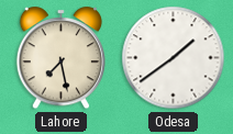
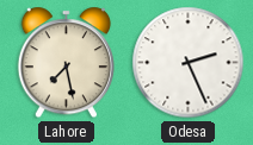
Odesa: 1:39 -> 2:26 (189, 63)
